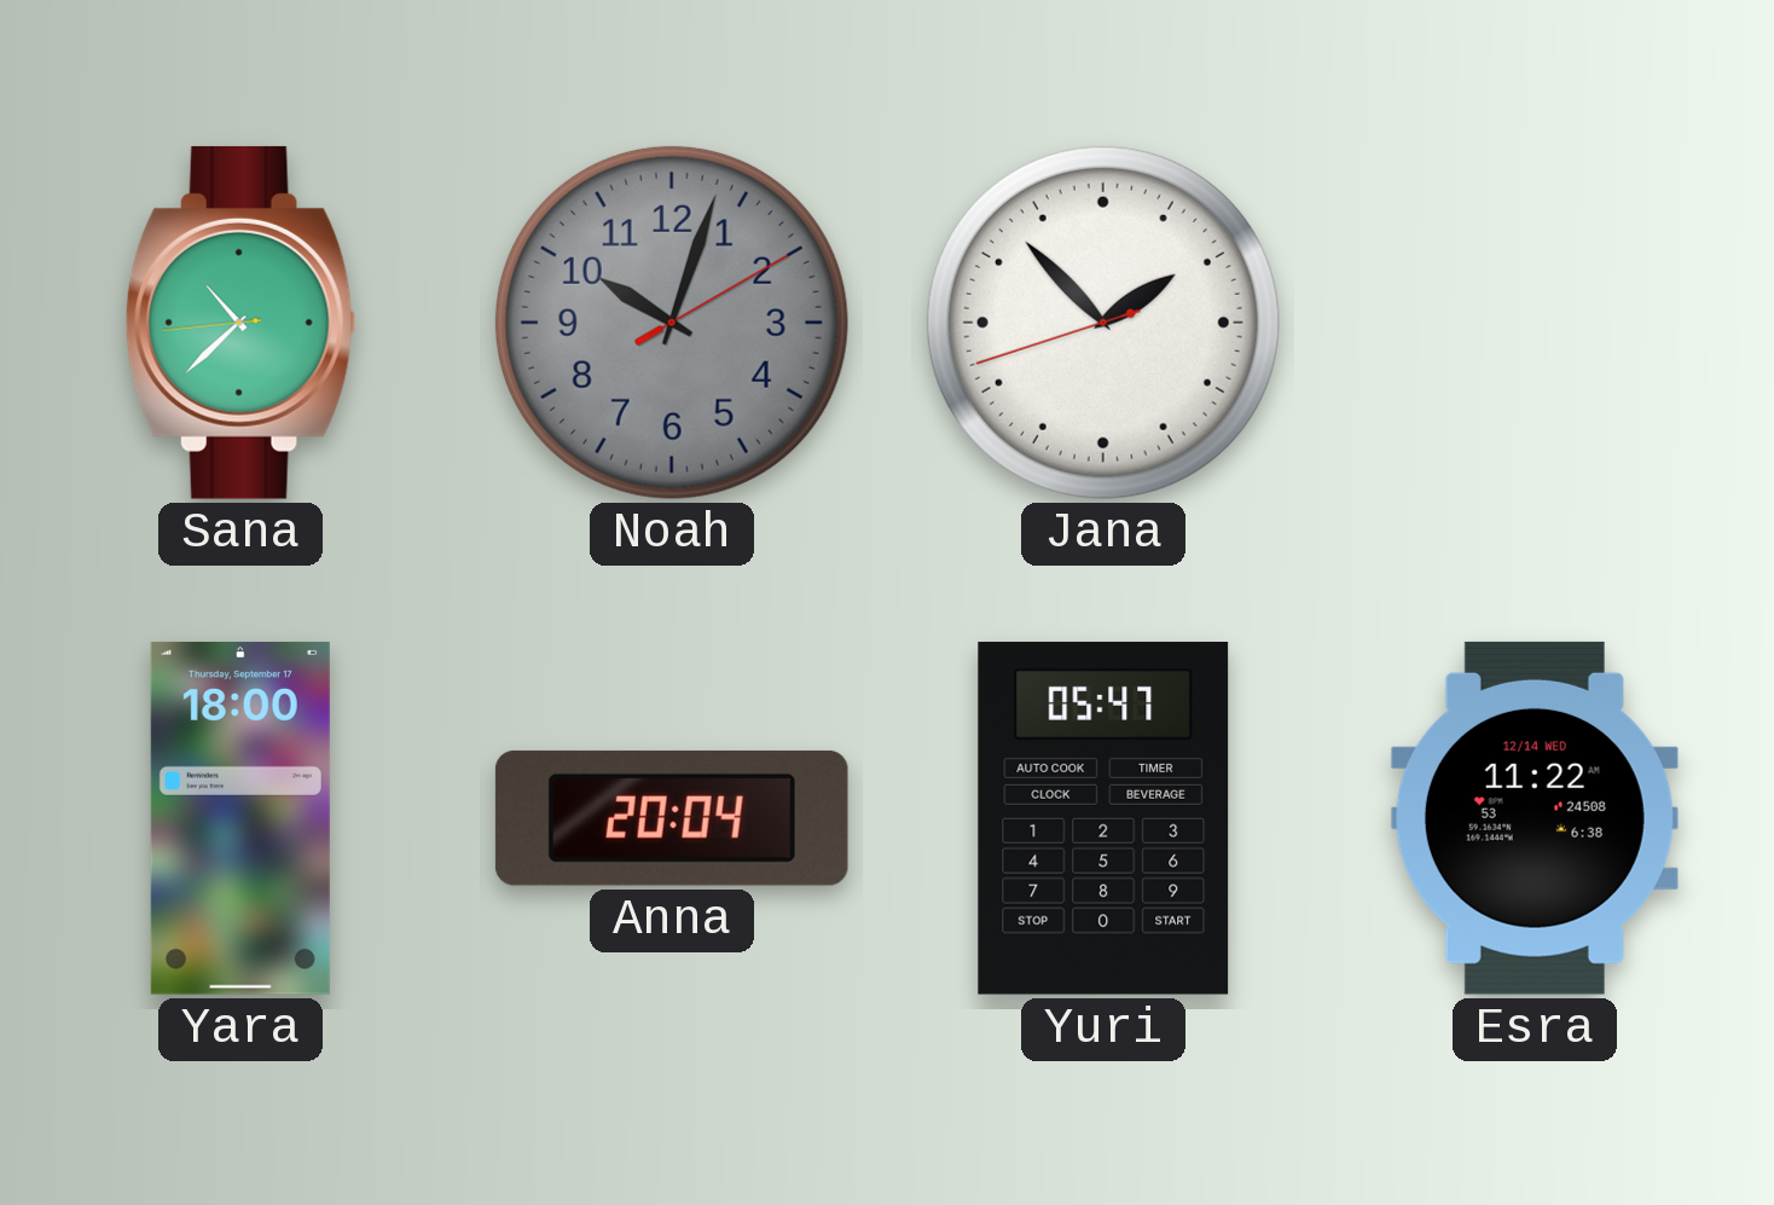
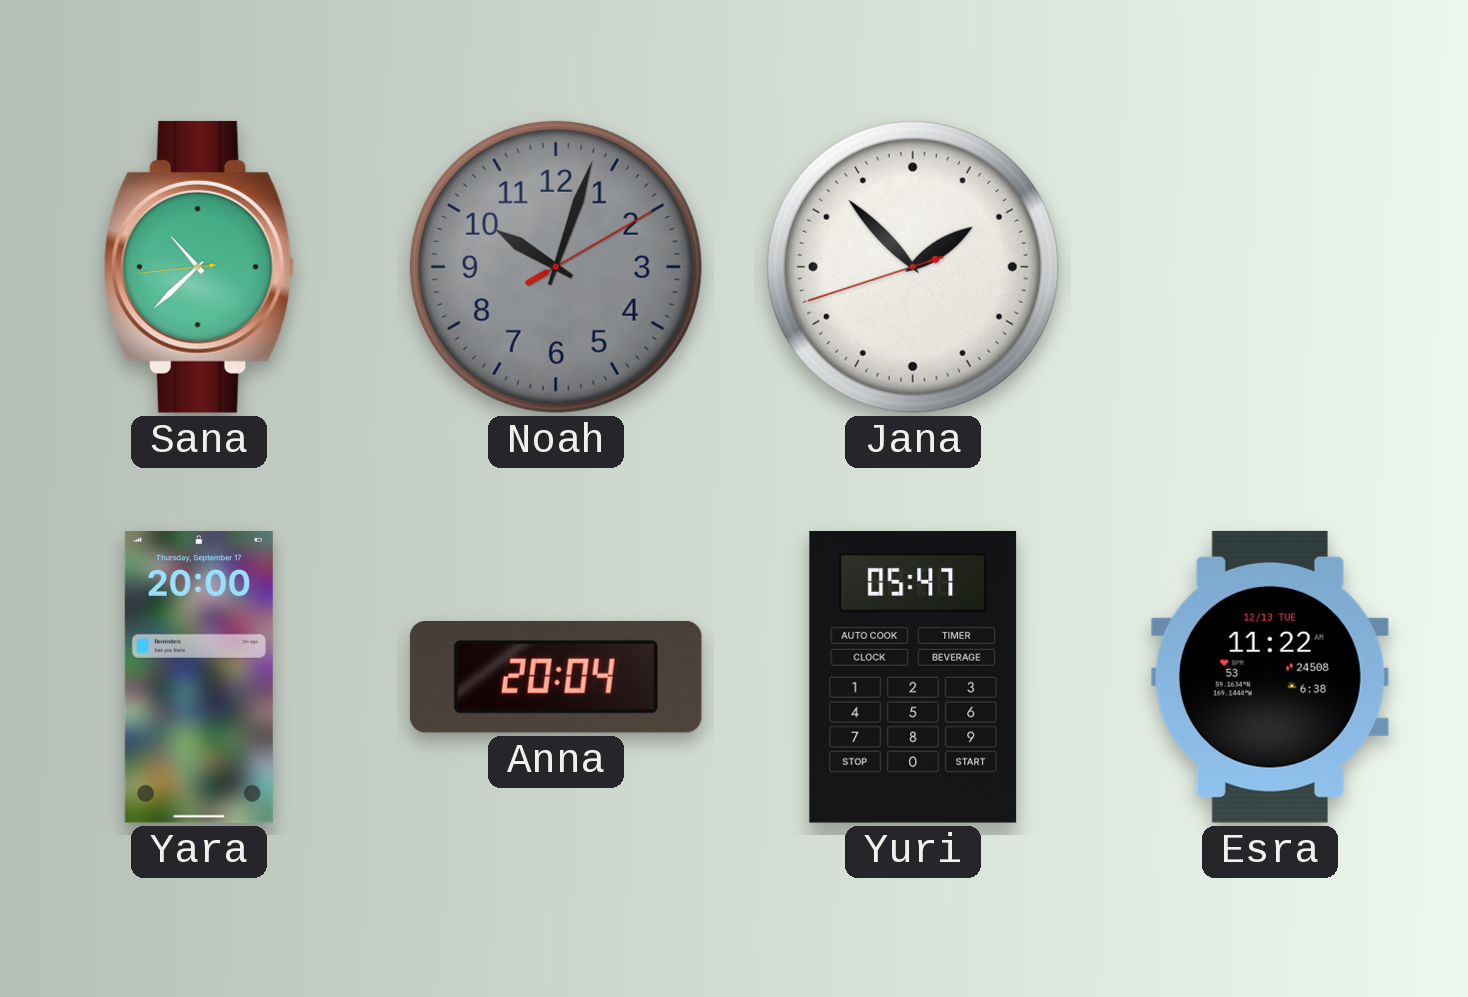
Yara: 18:00 -> 20:00 (199, 677)
Esra date: 12/14 WED -> 12/13 TUE (1270, 677)
